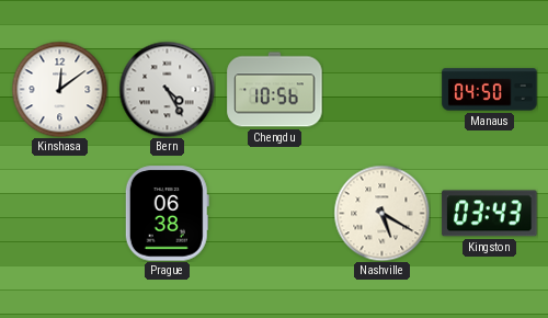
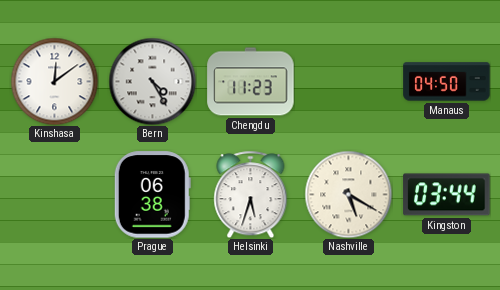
Chengdu: 10:56 -> 11:23 (251, 82)
Helsinki: none -> 5:33 (251, 194)
Kingston: 03:43 -> 03:44 (447, 195)
